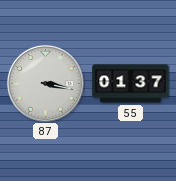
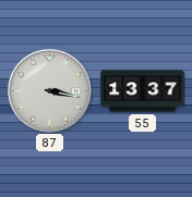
55: 01:37 -> 13:37 (143, 91)
